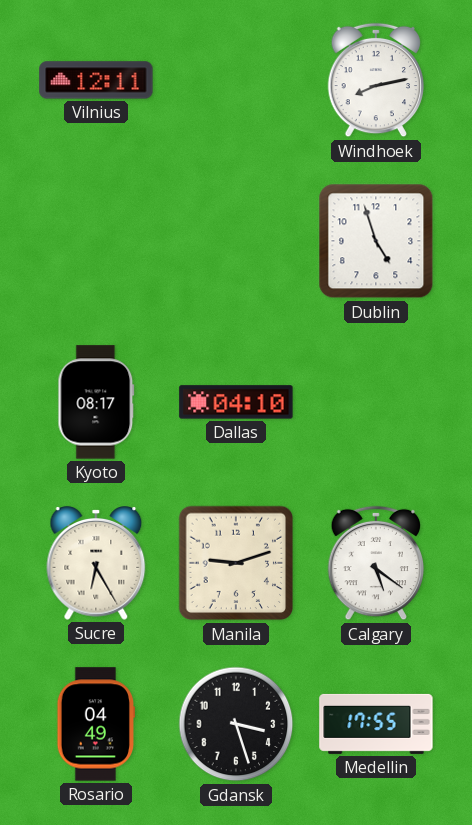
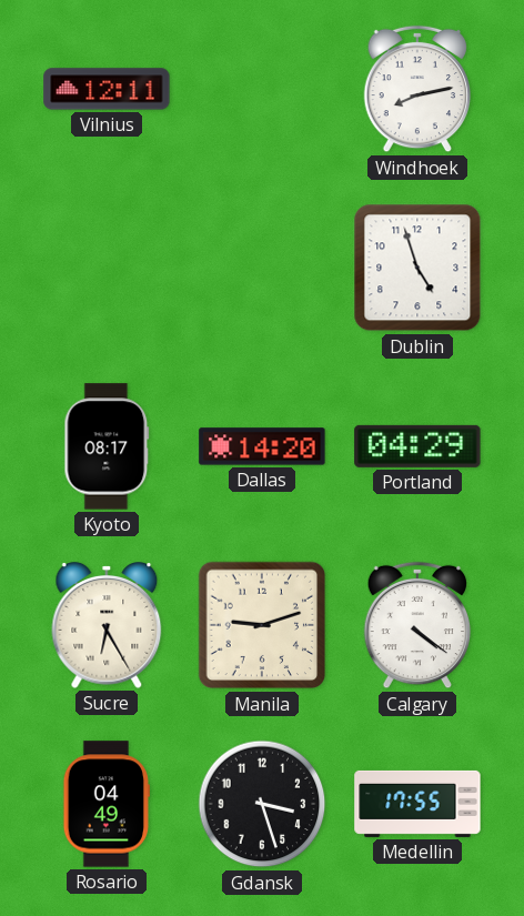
Dallas: 04:10 -> 14:20 (262, 446)
Portland: none -> 04:29 (417, 446)
Calgary: 5:21 -> 4:21 (417, 625)
